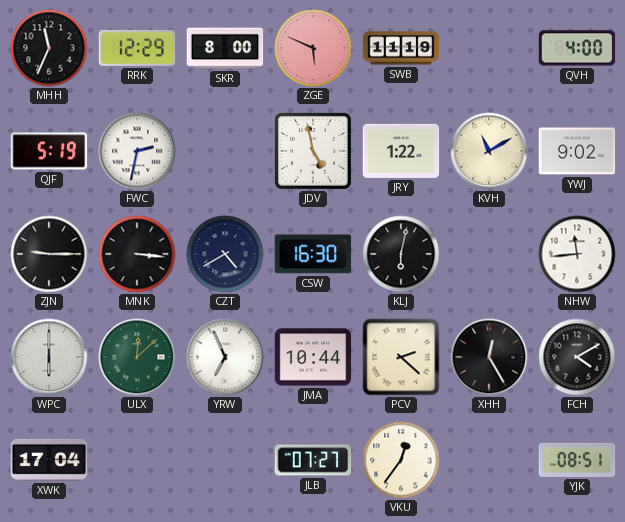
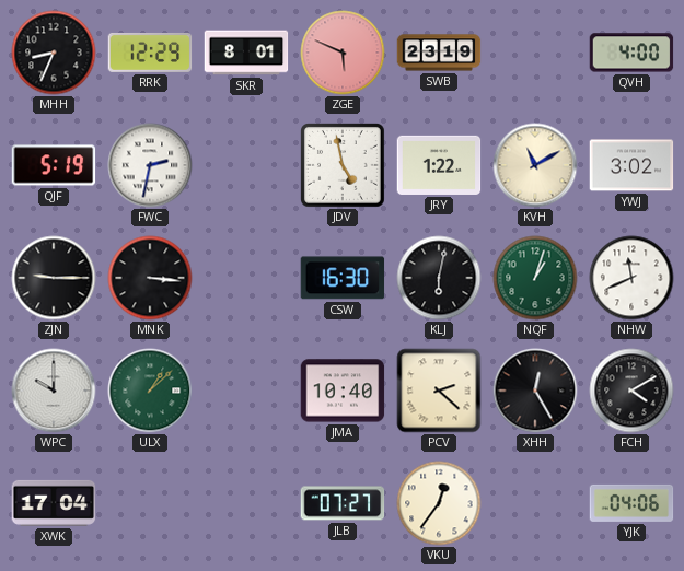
MHH: 11:34 -> 8:34 (54, 53)
SKR: 8:00 -> 8:01 (246, 53)
SWB: 11:19 -> 23:19 (439, 53)
YWJ: 9:02 -> 3:02 (631, 165)
CZT: 4:40 -> none (225, 254)
NQF: none -> 1:03 (535, 278)
NHW: 11:44 -> 11:41 (631, 278)
WPC: 6:00 -> 10:00 (54, 391)
ULX: 12:08 -> 1:08 (150, 391)
YRW: 6:56 -> none (225, 357)
JMA: 10:44 -> 10:40 (343, 391)
YJK: 08:51 -> 04:06 (631, 503)
